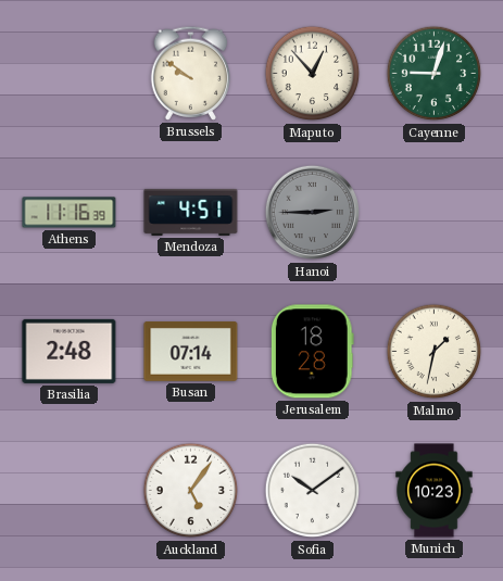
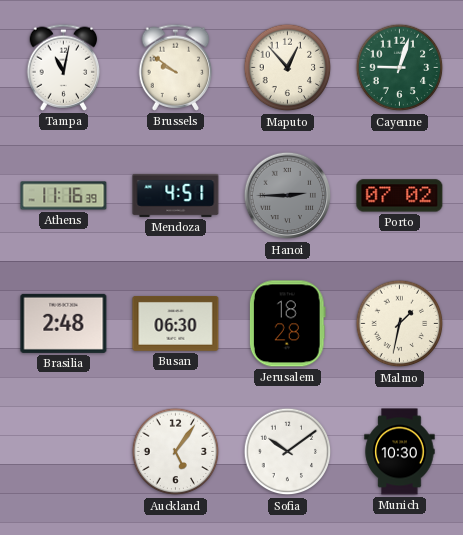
Tampa: none -> 11:02 (64, 67)
Porto: none -> 07:02 (400, 196)
Busan: 07:14 -> 06:30 (176, 324)
Munich: 10:23 -> 10:30 (400, 452)
